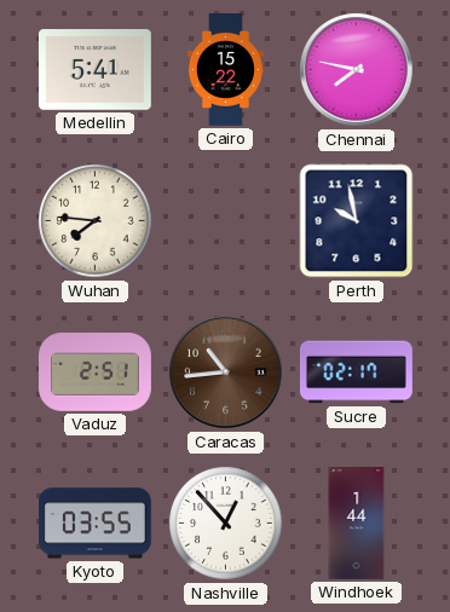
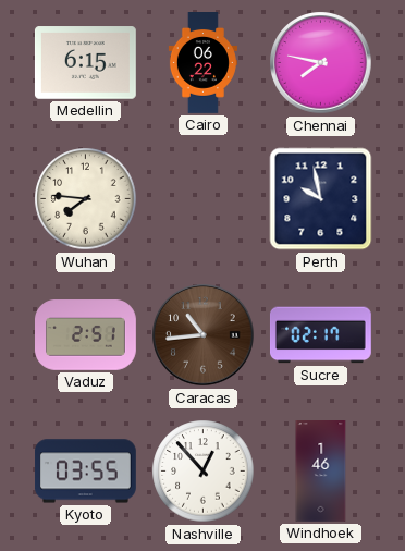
Medellin: 5:41 -> 6:15 (85, 63)
Cairo: 15:22 -> 06:22 (202, 63)
Windhoek: 1:44 -> 1:46 (321, 472)
